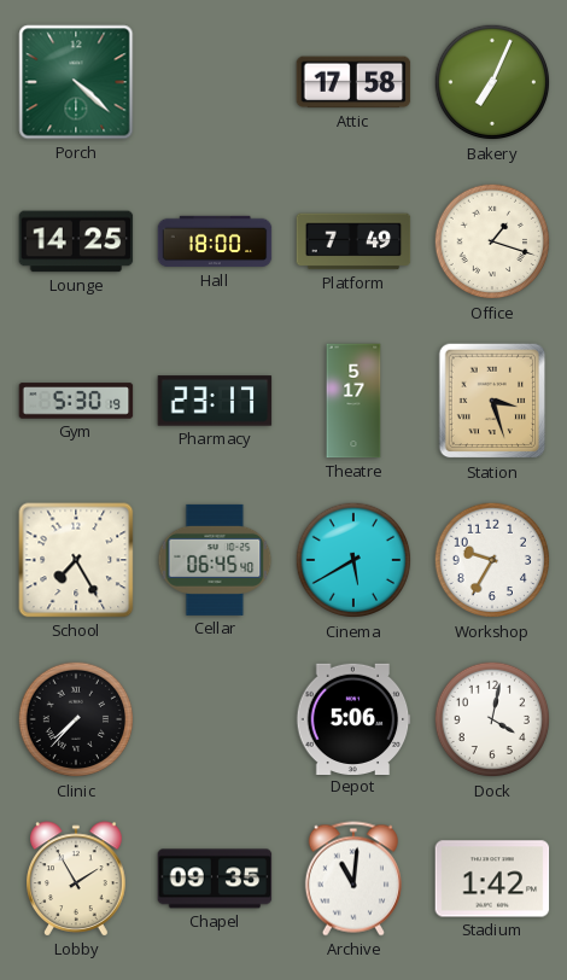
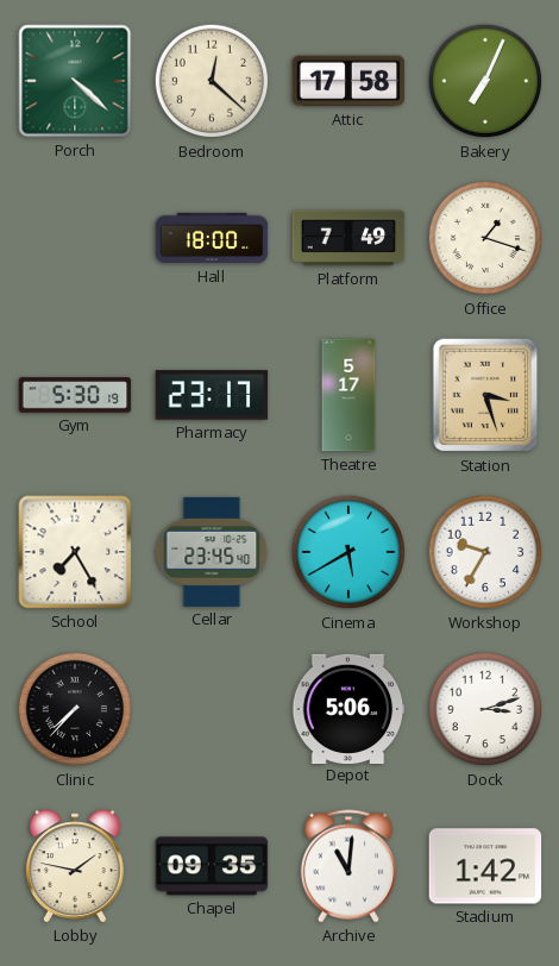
Bedroom: none -> 12:22 (212, 81)
Lounge: 14:25 -> none (76, 241)
Cellar: 06:45 -> 23:45 (212, 552)
Dock: 4:02 -> 3:12 (485, 709)
Lobby: 1:55 -> 1:47 (75, 866)
